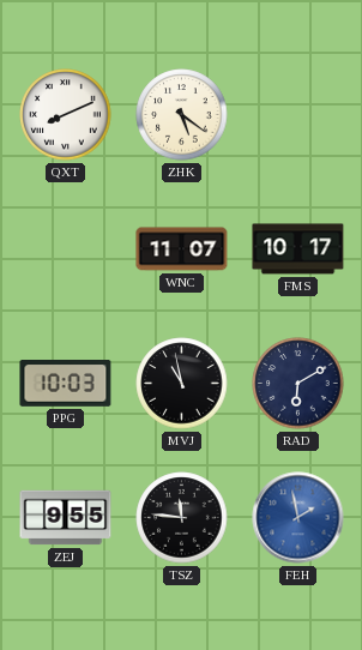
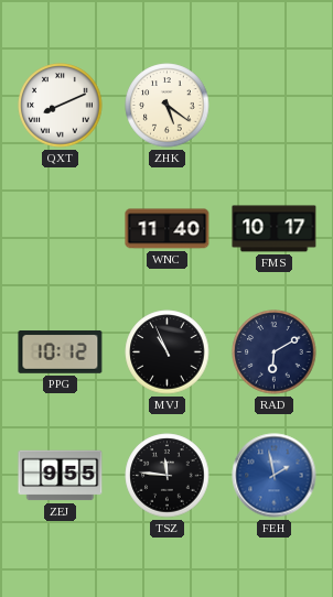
WNC: 11:07 -> 11:40 (168, 229)
PPG: 10:03 -> 10:12 (61, 352)
MVJ: 10:58 -> 10:56 (168, 352)
